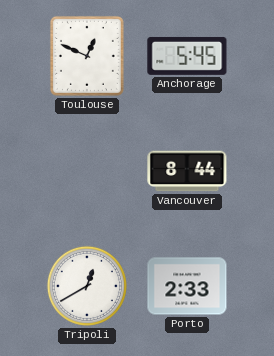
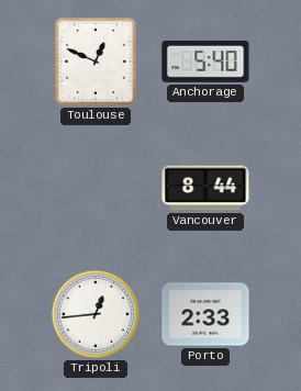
Anchorage: 5:45 -> 5:40 (205, 62)
Tripoli: 12:40 -> 12:44 (96, 314)
